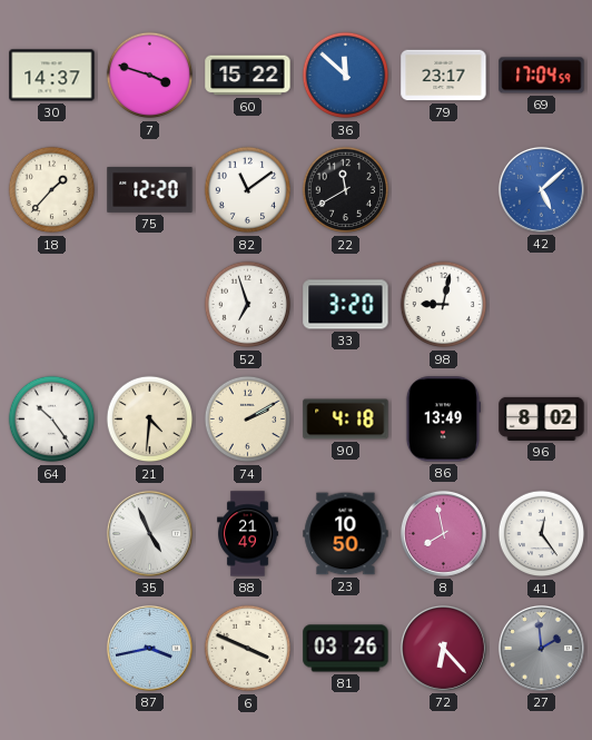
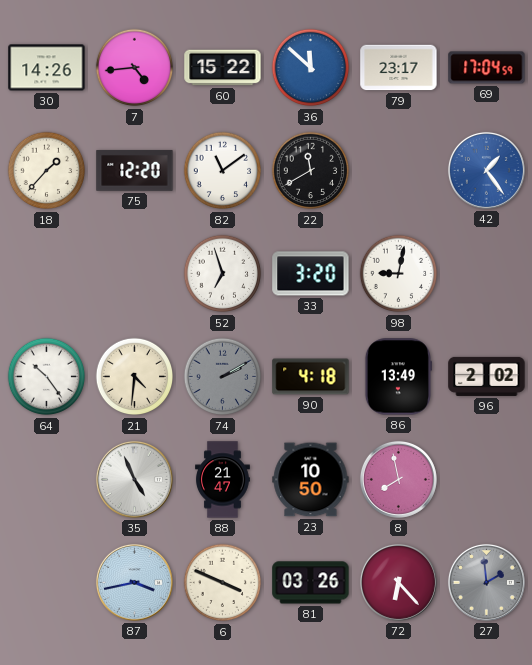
30: 14:37 -> 14:26 (47, 68)
7: 3:48 -> 4:44 (135, 68)
42: 5:08 -> 1:24 (486, 170)
74 dial: cream -> grey (223, 377)
96: 8:02 -> 2:02 (487, 376)
88: 21:49 -> 21:47 (223, 480)
41: 12:24 -> none (542, 534)
